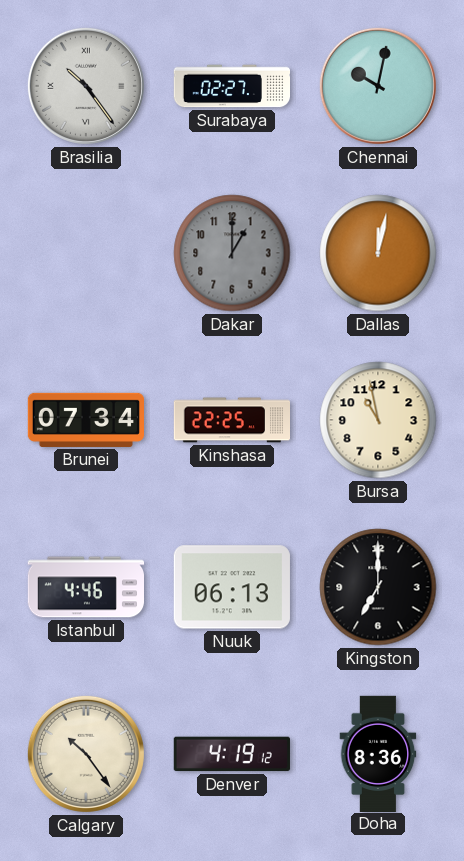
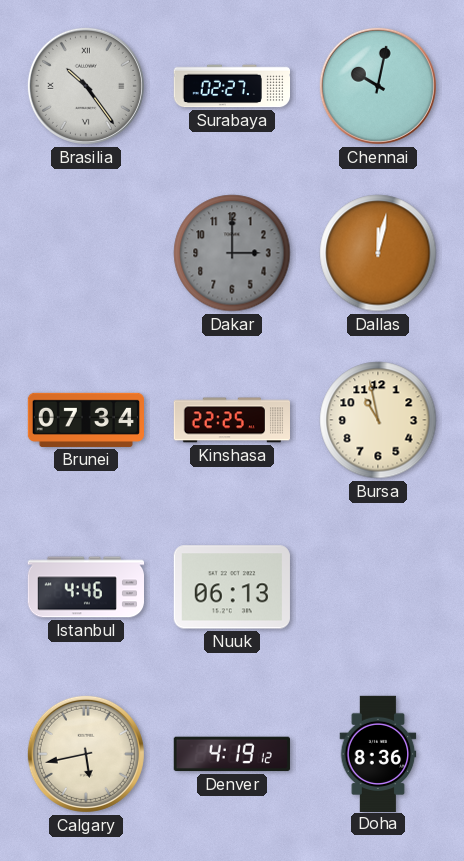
Dakar: 1:00 -> 3:00 (232, 253)
Kingston: 7:00 -> none (378, 587)
Calgary: 10:24 -> 5:43 (86, 754)
